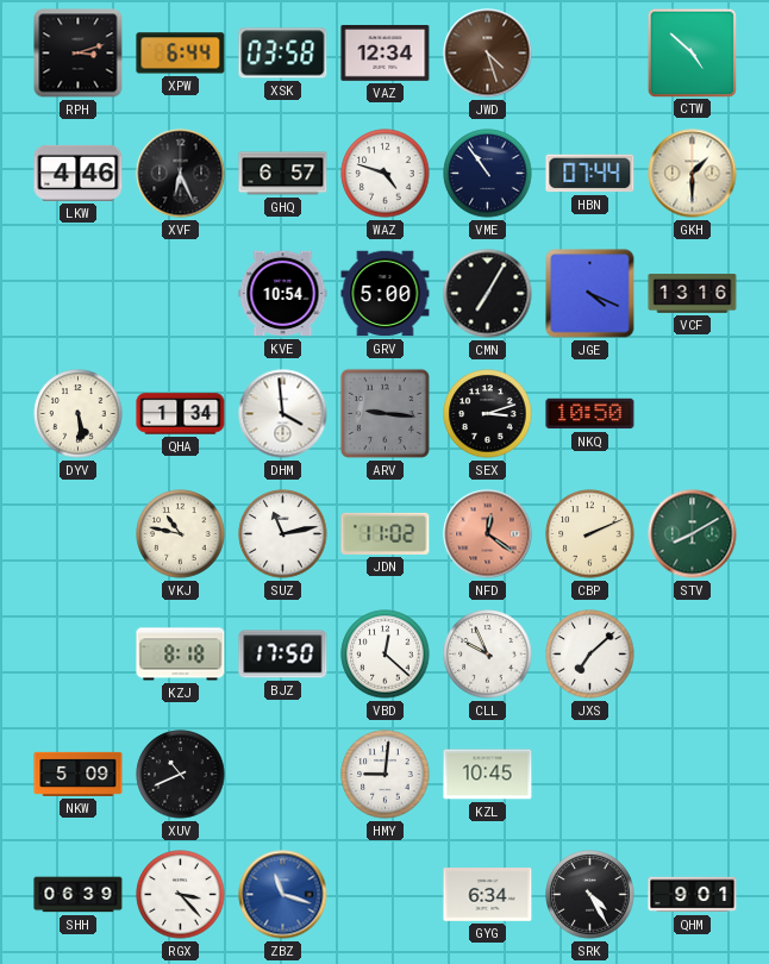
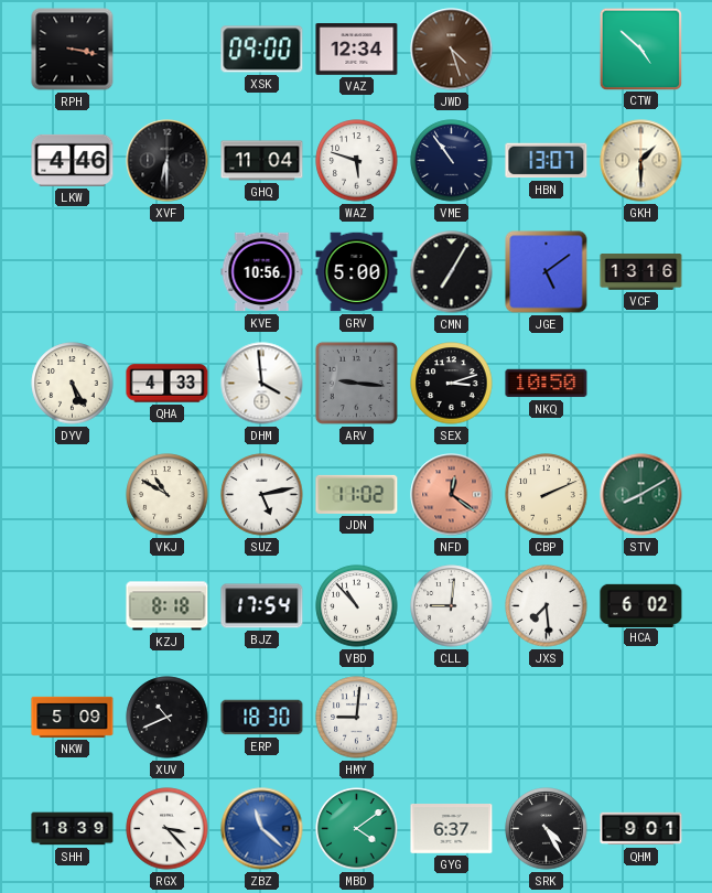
RPH: 3:12 -> 3:17 (73, 50)
XPW: 6:44 -> none (181, 54)
XSK: 03:58 -> 09:00 (262, 50)
XVF: 6:26 -> 6:30 (168, 161)
GHQ: 6:57 -> 11:04 (262, 161)
WAZ: 4:48 -> 5:48 (357, 161)
HBN: 07:44 -> 13:07 (547, 161)
KVE: 10:54 -> 10:56 (262, 272)
JGE: 4:19 -> 5:09 (547, 272)
DYV: 5:29 -> 5:25 (73, 384)
QHA: 1:34 -> 4:33 (168, 384)
VKJ: 10:47 -> 10:50 (168, 495)
SUZ: 11:13 -> 5:13 (262, 495)
BJZ: 17:50 -> 17:54 (262, 606)
VBD: 12:22 -> 10:53 (357, 606)
CLL: 9:56 -> 9:01 (452, 606)
JXS: 7:08 -> 7:29 (547, 606)
HCA: none -> 6:02 (641, 605)
ERP: none -> 18:30 (262, 718)
KZL: 10:45 -> none (488, 775)
SHH: 06:39 -> 18:39 (73, 829)
ZBZ: 11:18 -> 11:22 (262, 829)
MBD: none -> 4:09 (357, 829)
GYG: 6:34 -> 6:37 (452, 829)
